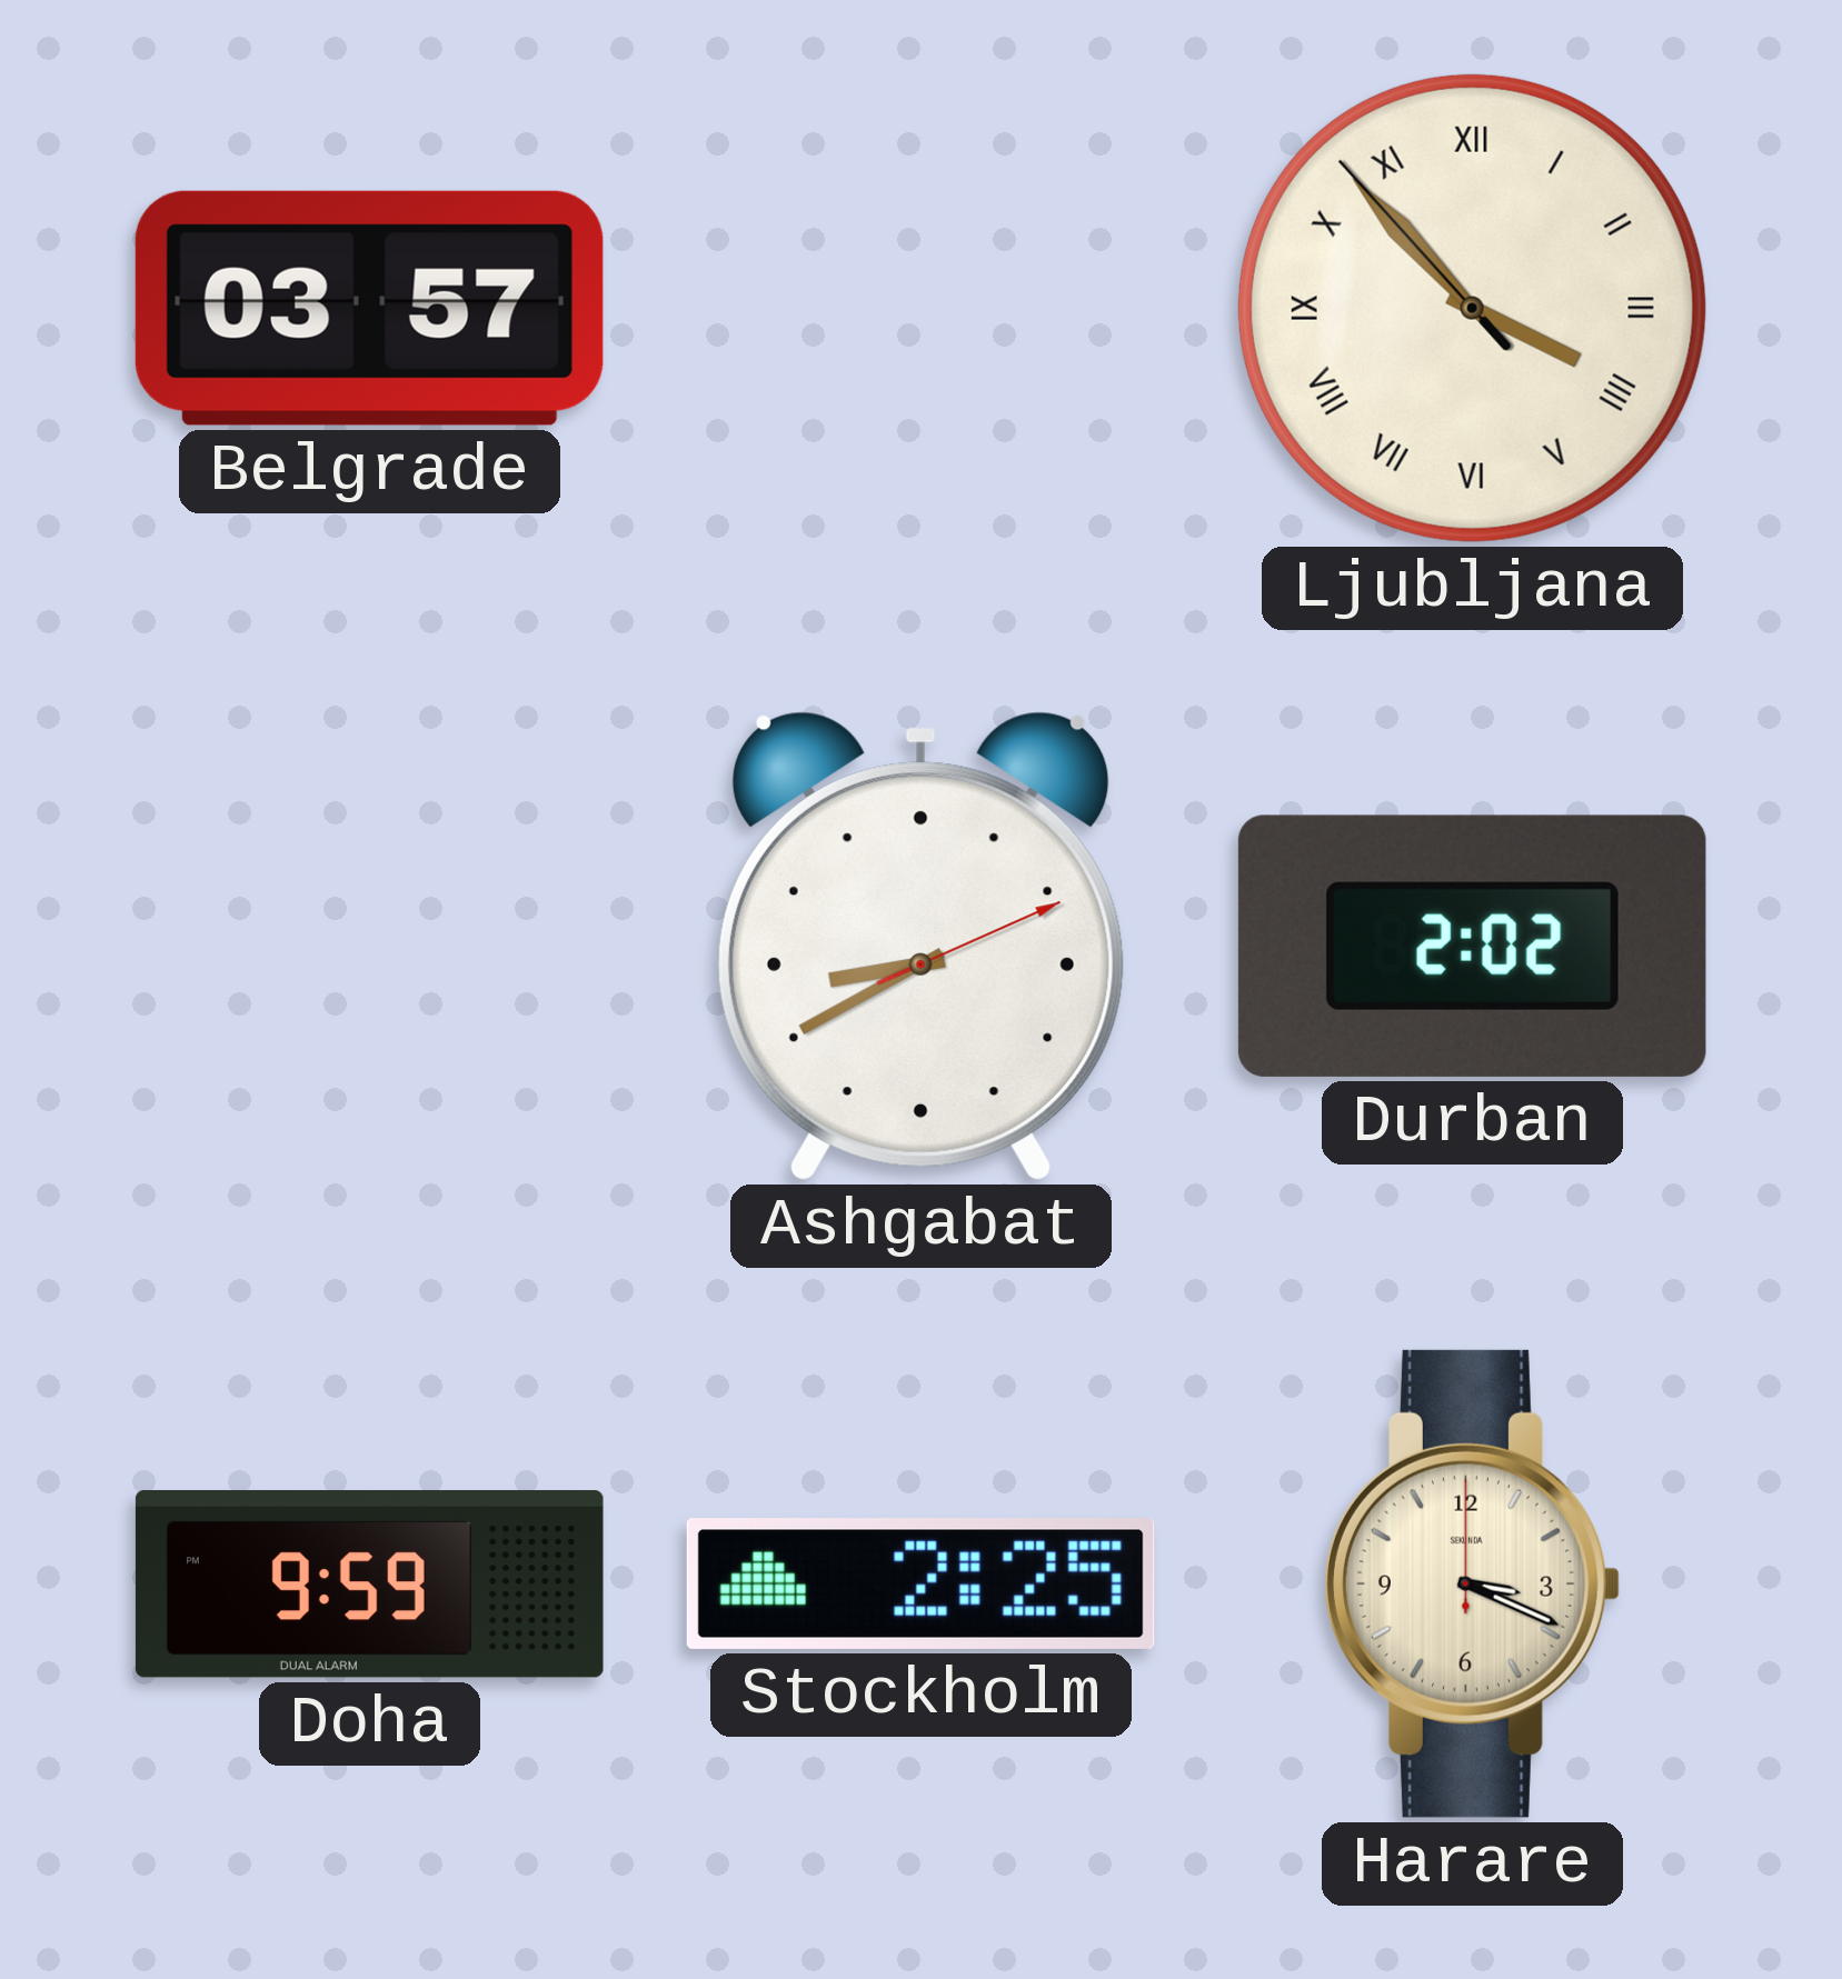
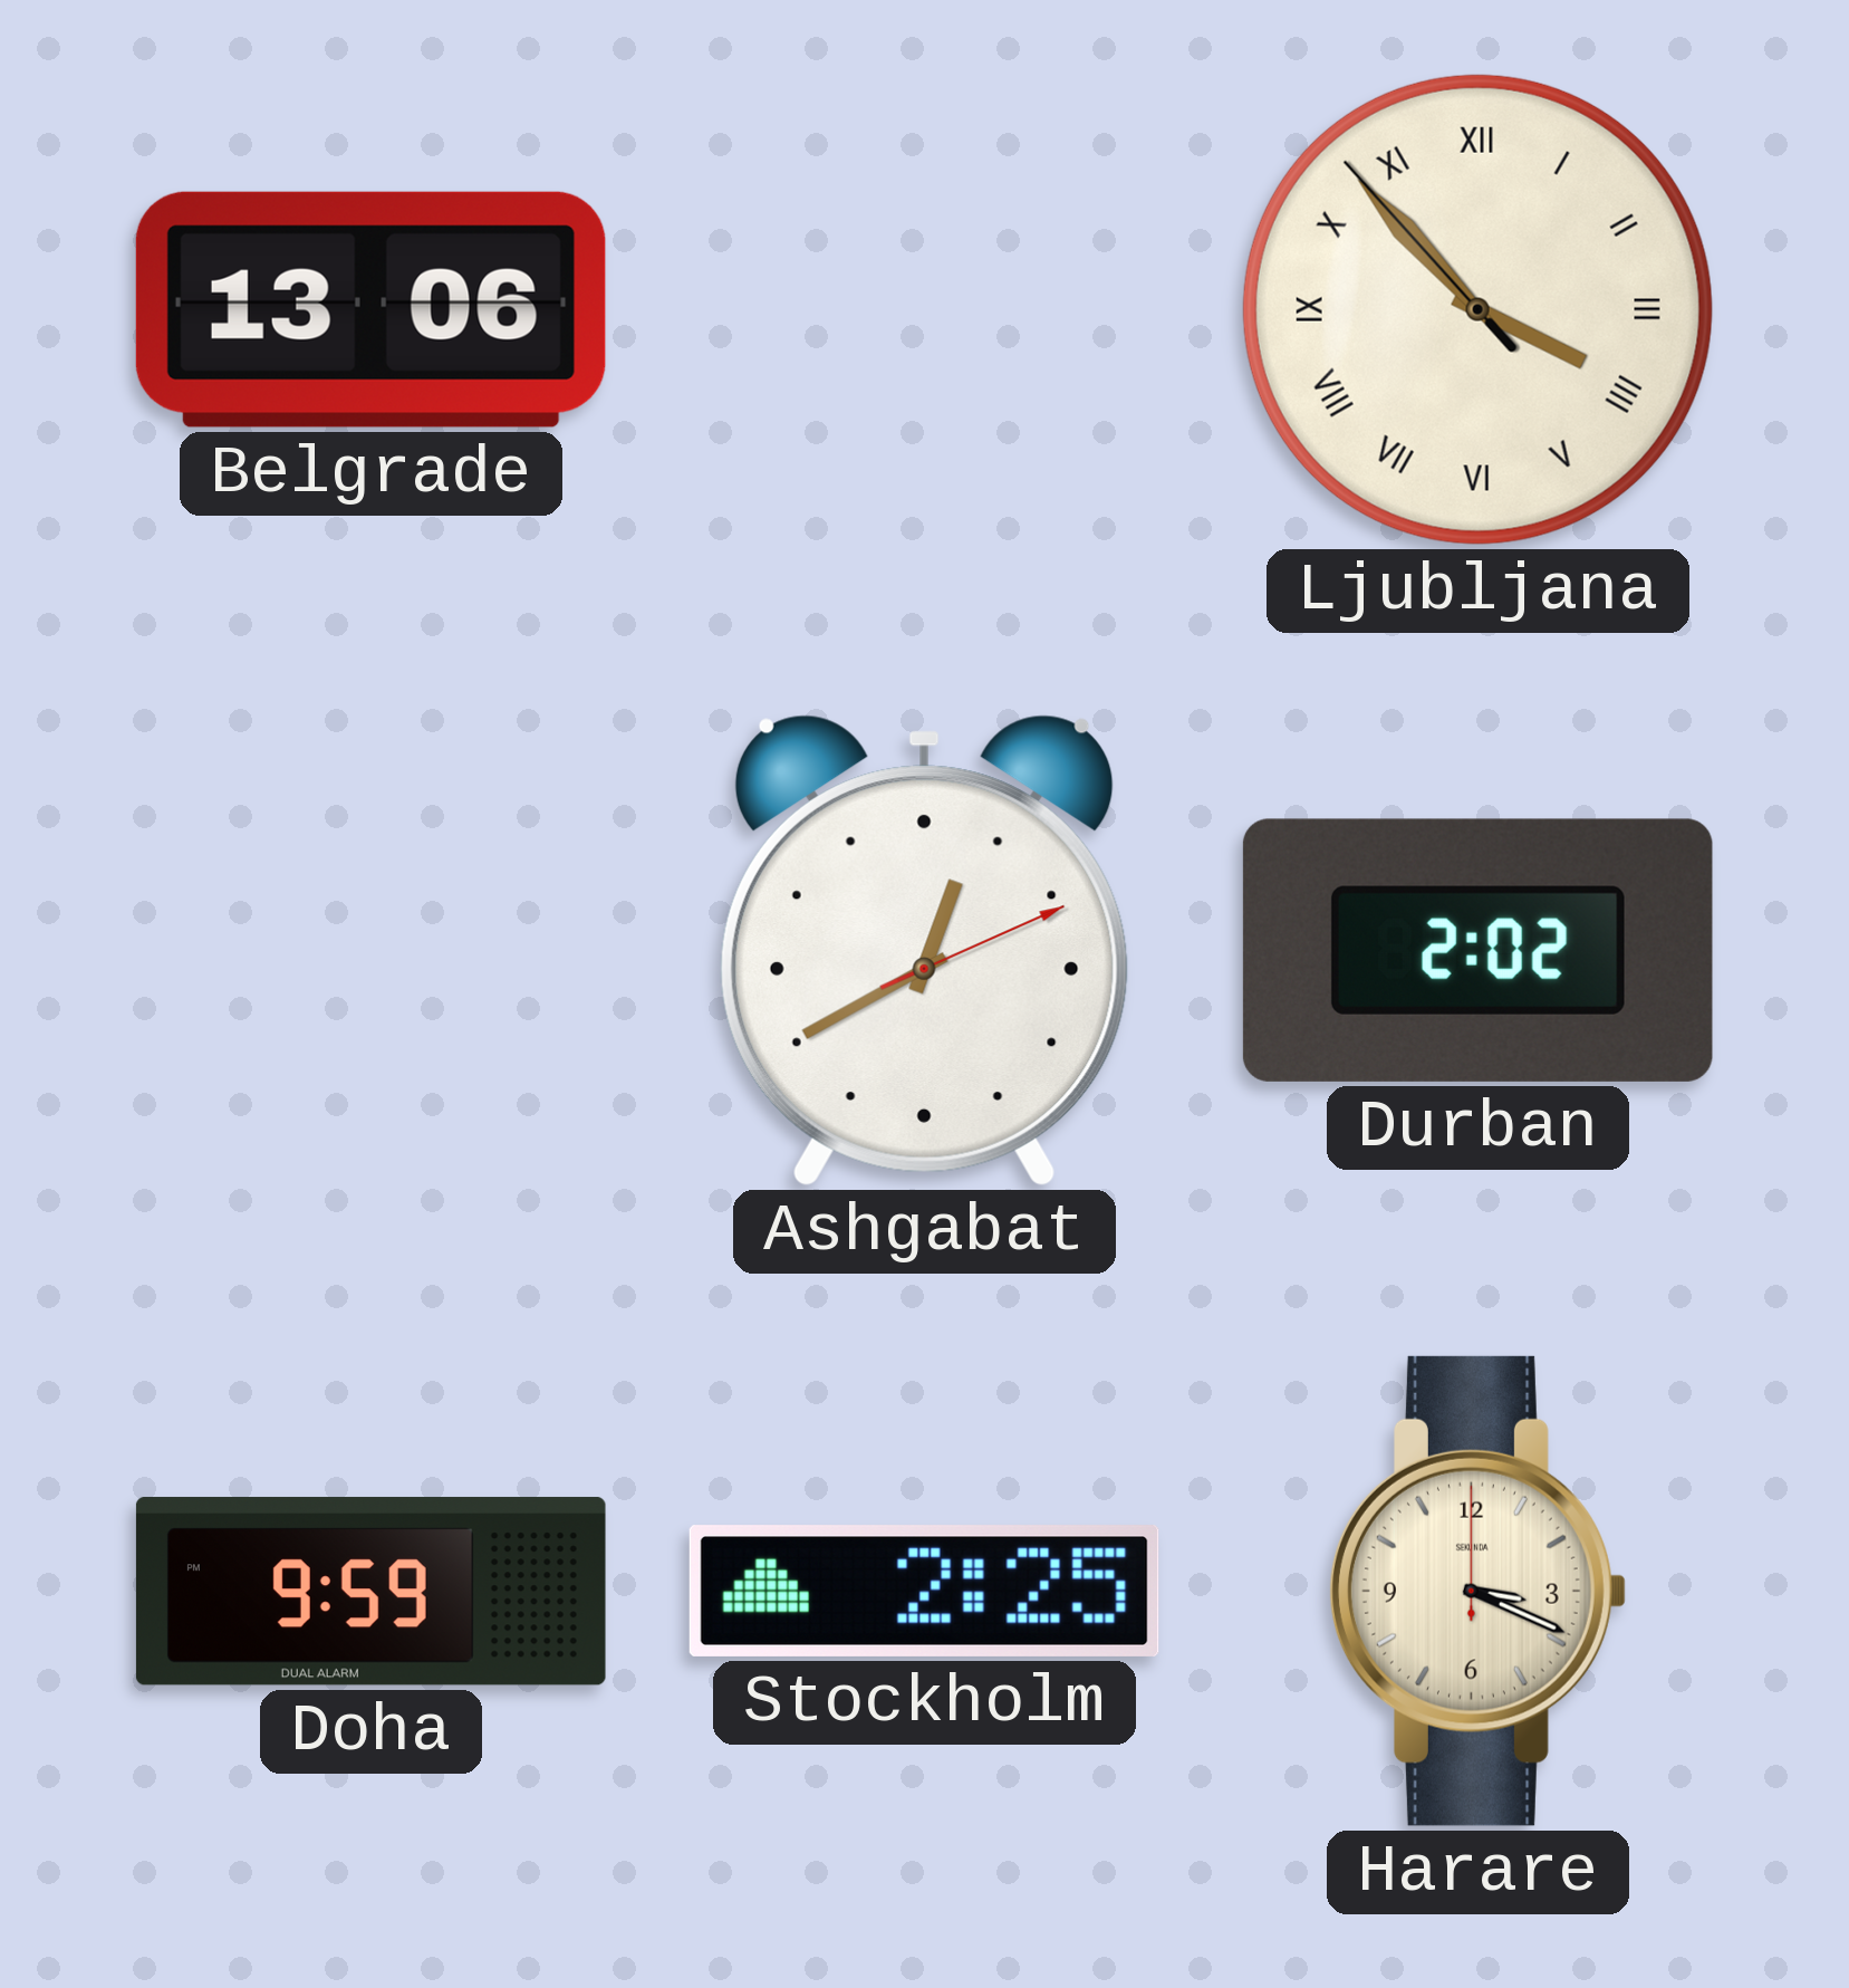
Belgrade: 03:57 -> 13:06 (370, 309)
Ashgabat: 8:40 -> 12:40 (924, 950)
